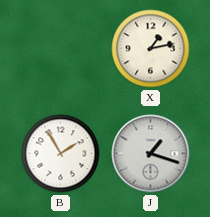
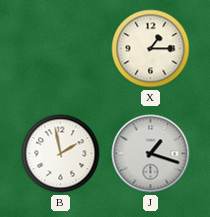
X: 1:13 -> 1:15 (151, 49)
B: 1:55 -> 1:58 (61, 154)
